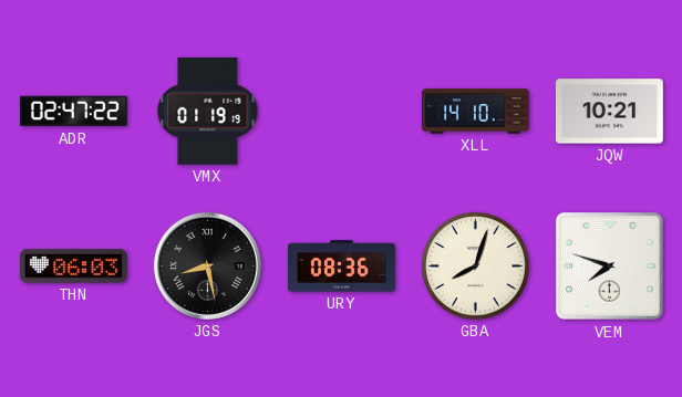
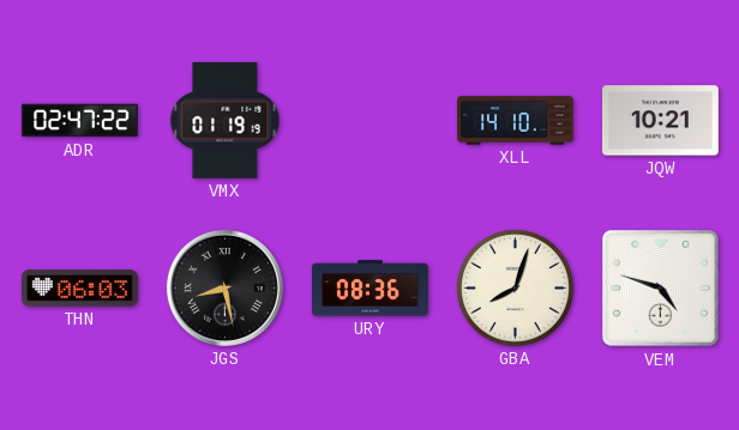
VEM: 7:48 -> 4:48 (661, 289)
